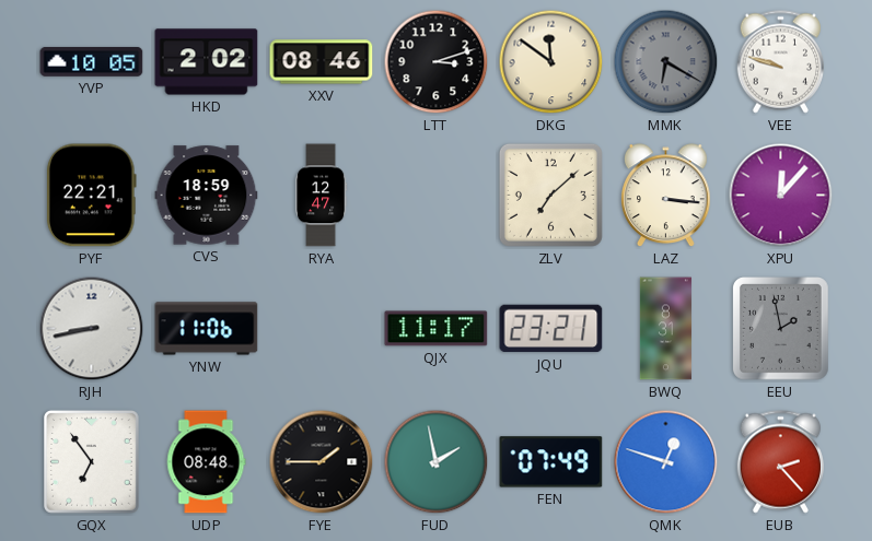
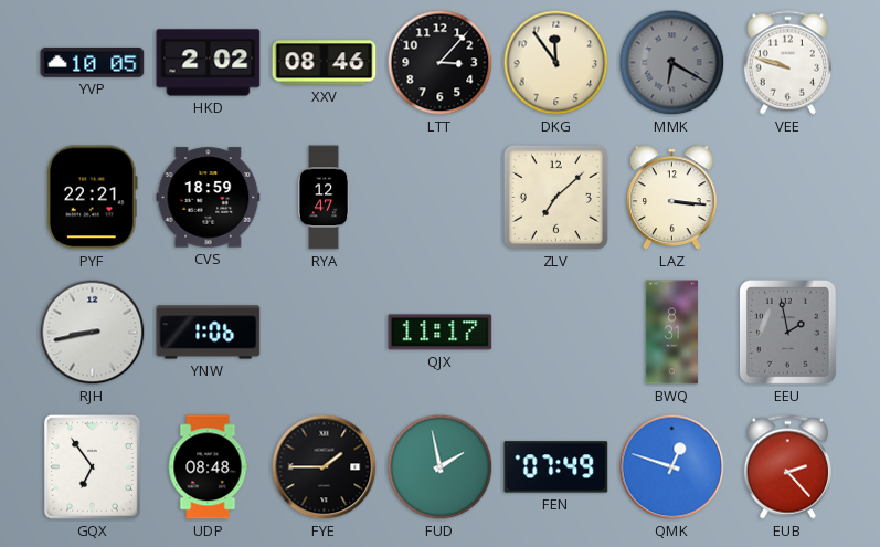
LTT: 3:12 -> 3:07 (441, 63)
DKG: 11:51 -> 11:54 (556, 63)
XPU: 12:07 -> none (781, 196)
YNW: 11:06 -> 1:06 (209, 333)
JQU: 23:21 -> none (551, 329)
